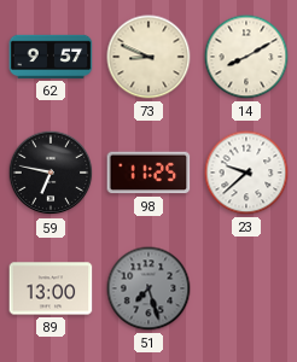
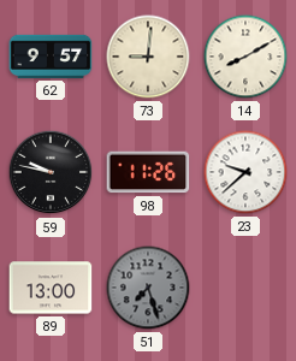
73: 8:49 -> 9:01 (148, 57)
59: 6:47 -> 9:47 (51, 172)
98: 11:25 -> 11:26 (148, 172)
